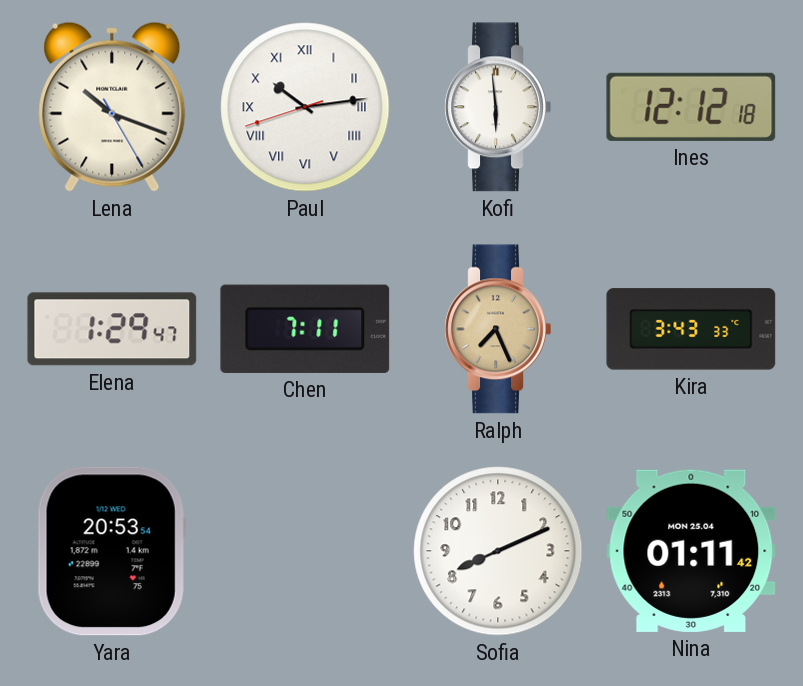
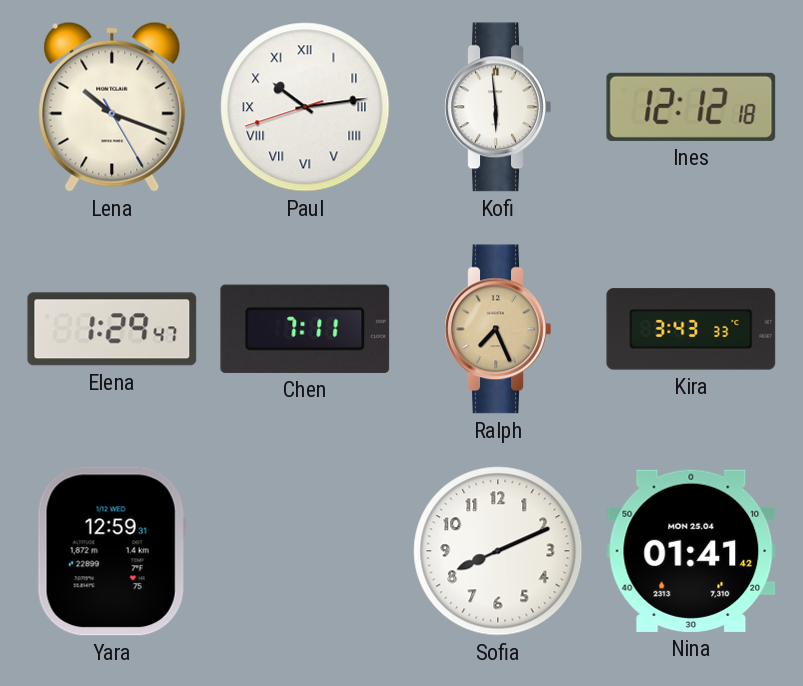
Yara: 20:53 -> 12:59 (112, 551)
Nina: 01:11 -> 01:41 (691, 551)
